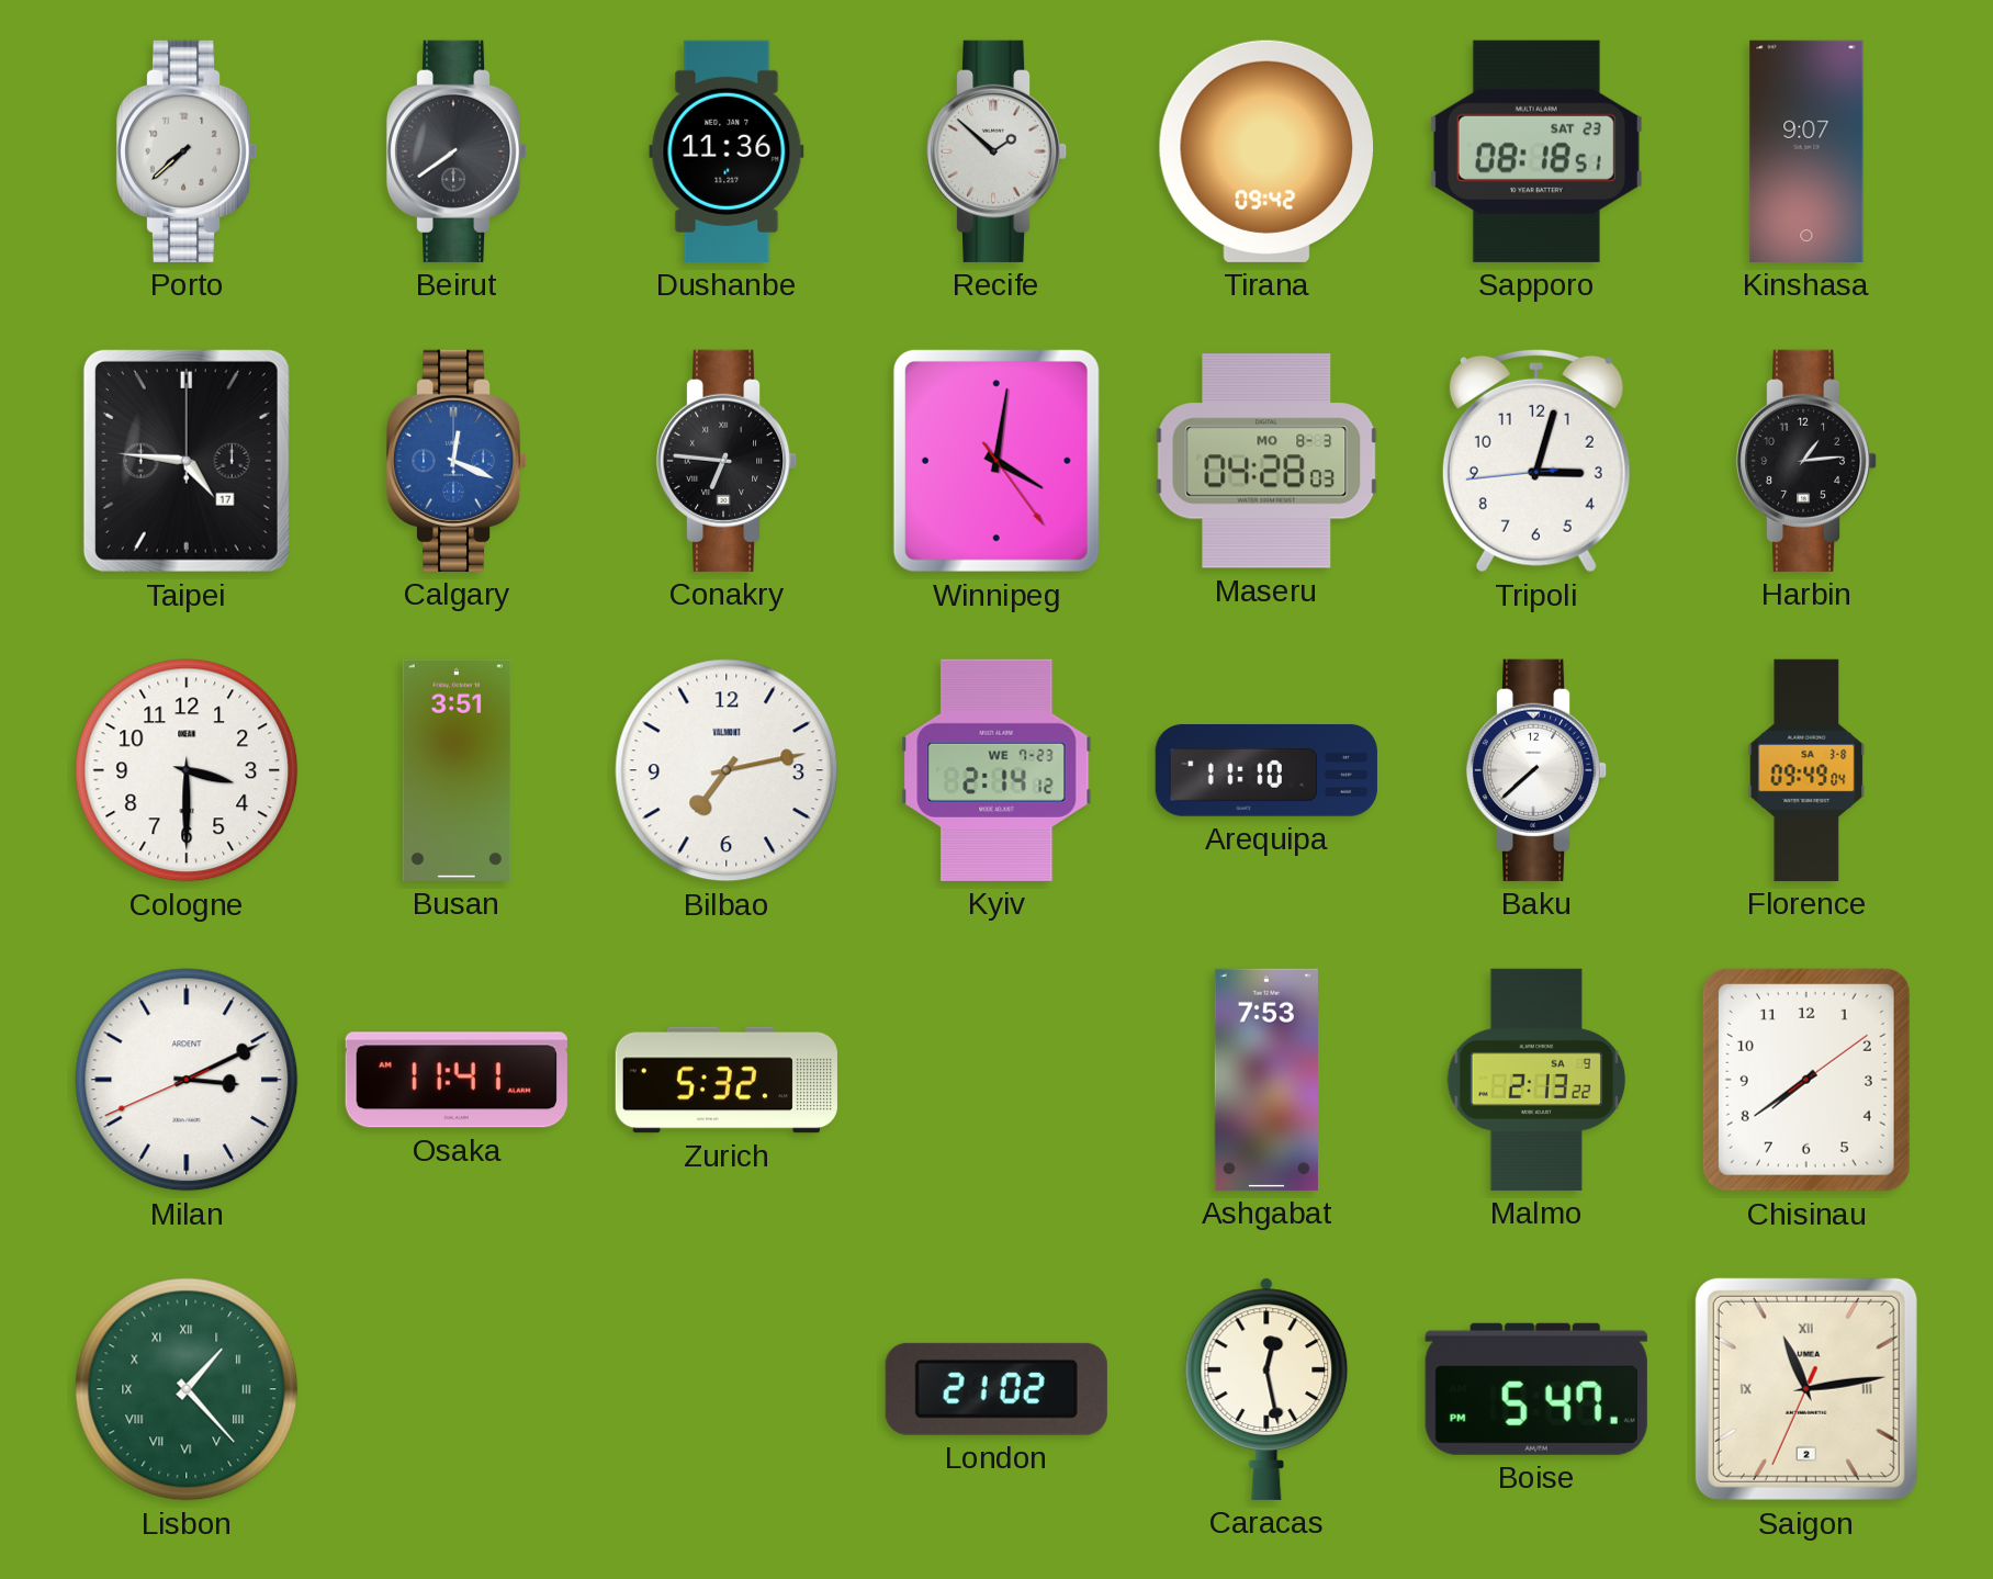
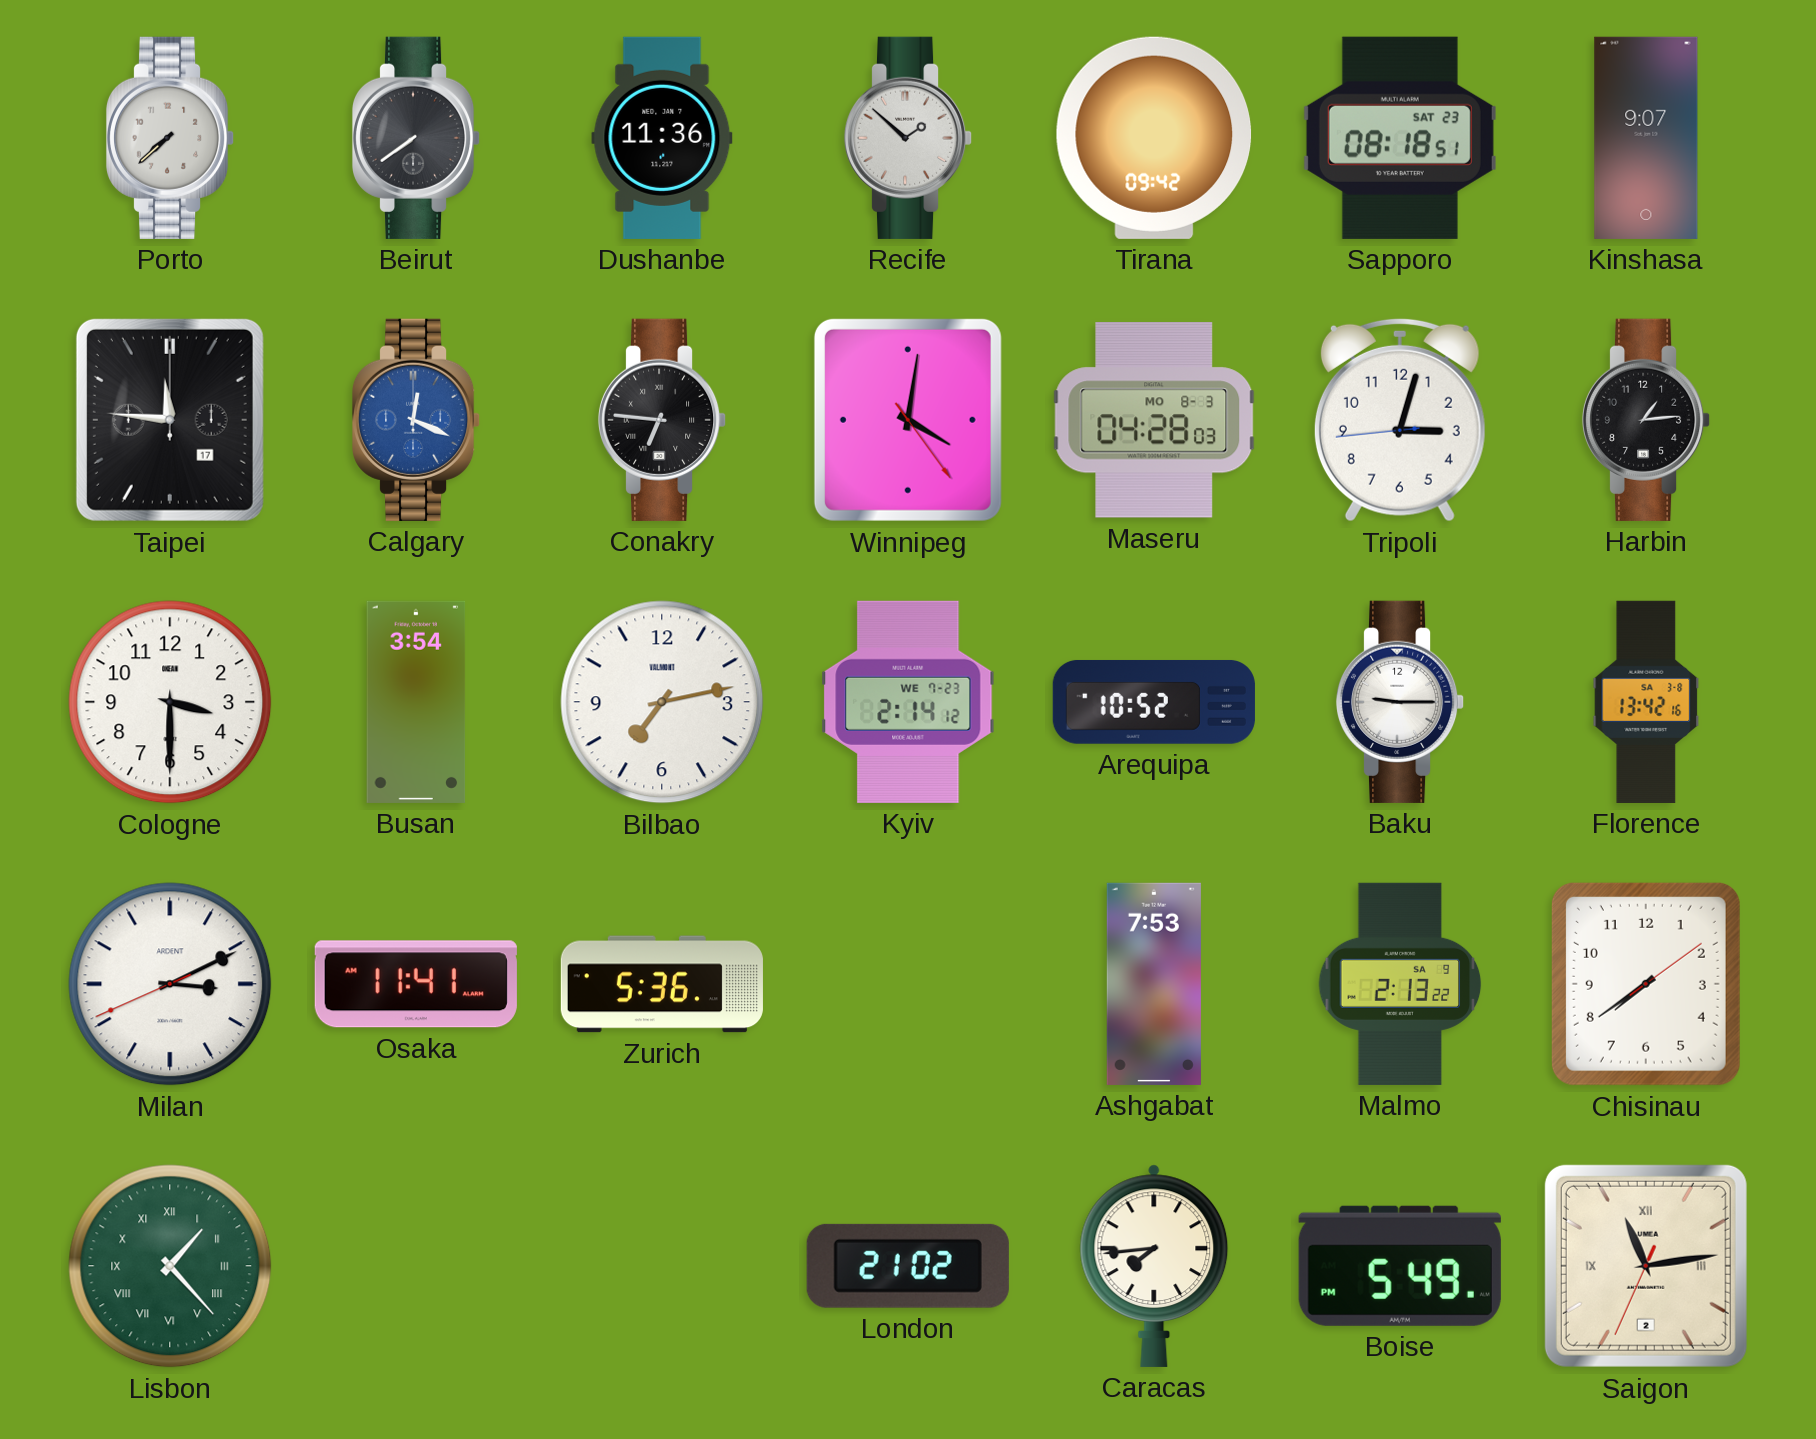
Taipei: 4:46 -> 11:46 (170, 420)
Busan: 3:51 -> 3:54 (416, 702)
Arequipa: 11:10 -> 10:52 (1154, 702)
Baku: 7:38 -> 9:15 (1400, 702)
Florence: 09:49 -> 13:42 (1646, 702)
Zurich: 5:32 -> 5:36 (662, 984)
Caracas: 12:28 -> 7:44 (1154, 1266)
Boise: 5:47 -> 5:49 (1400, 1266)
